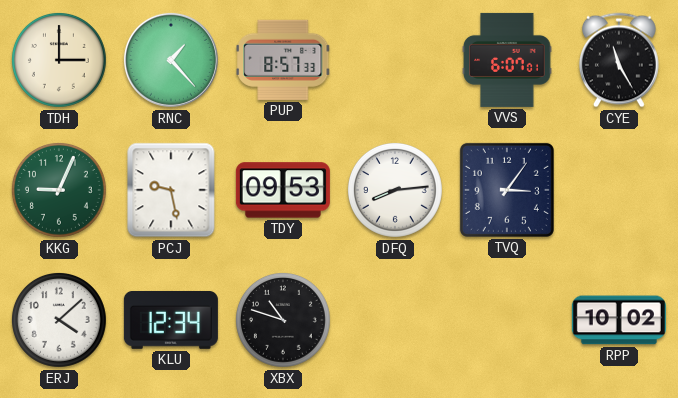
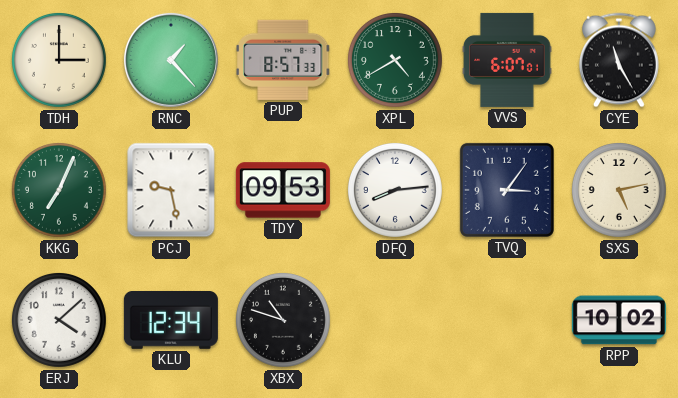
XPL: none -> 4:40 (395, 60)
KKG: 9:04 -> 7:04 (59, 190)
SXS: none -> 5:13 (619, 190)
